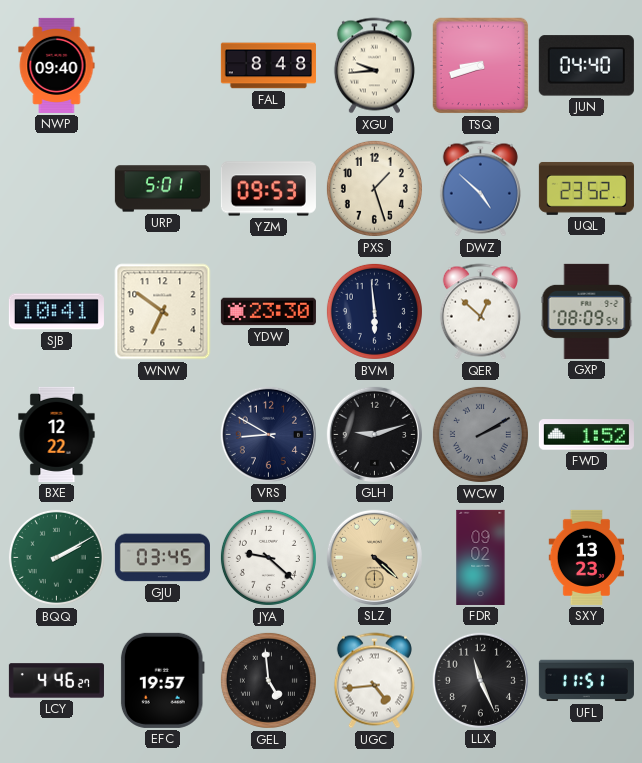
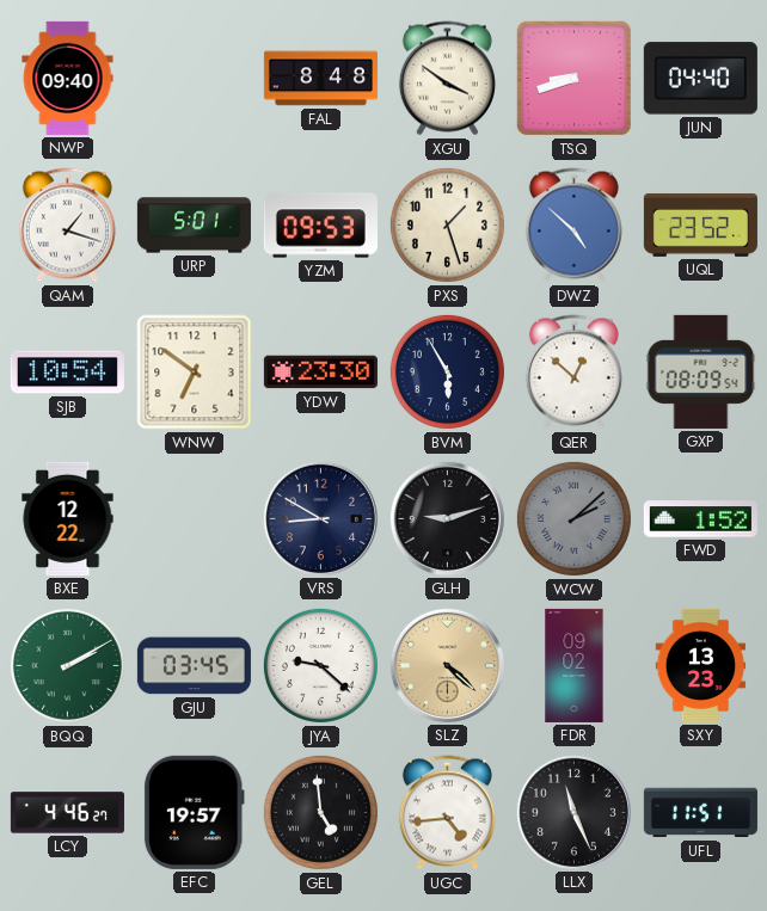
XGU: 9:44 -> 3:51 (447, 79)
QAM: none -> 1:18 (67, 226)
SJB: 10:41 -> 10:54 (67, 373)
BVM: 5:59 -> 5:55 (447, 371)
WCW: 2:10 -> 2:08 (573, 518)
